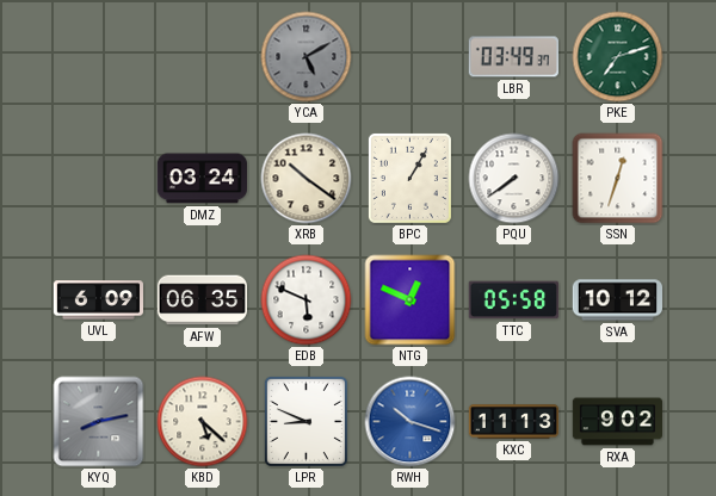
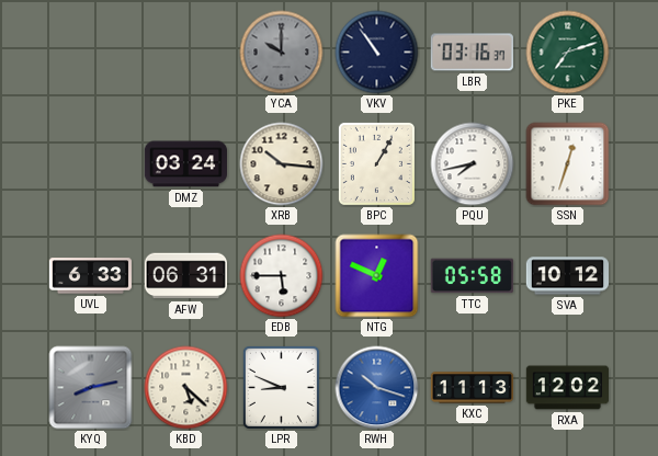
YCA: 5:10 -> 10:00 (282, 53)
VKV: none -> 10:54 (377, 53)
LBR: 03:49 -> 03:16 (472, 53)
XRB: 10:21 -> 10:16 (282, 164)
PQU: 7:39 -> 7:43 (473, 164)
UVL: 6:09 -> 6:33 (91, 276)
AFW: 06:35 -> 06:31 (185, 276)
EDB: 5:49 -> 5:45 (282, 276)
RXA: 9:02 -> 12:02 (567, 388)
